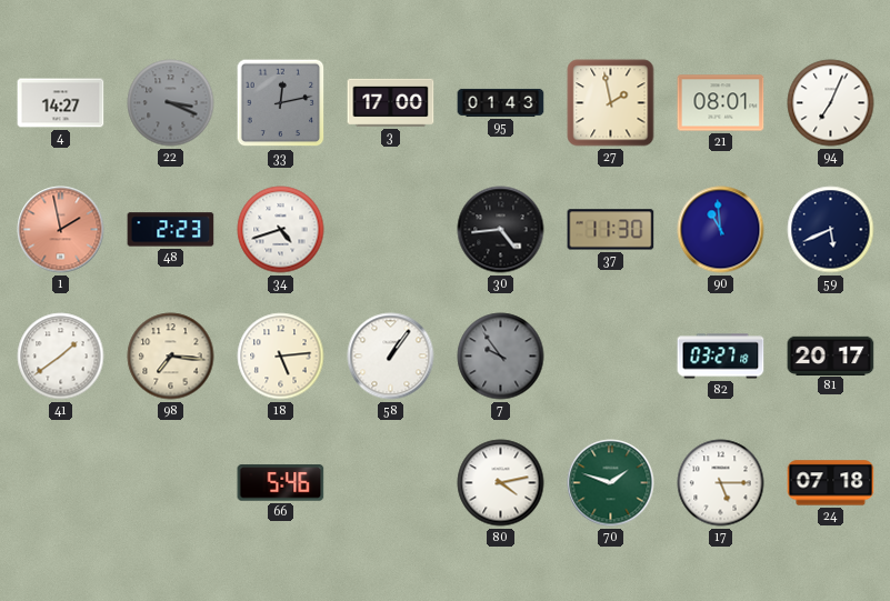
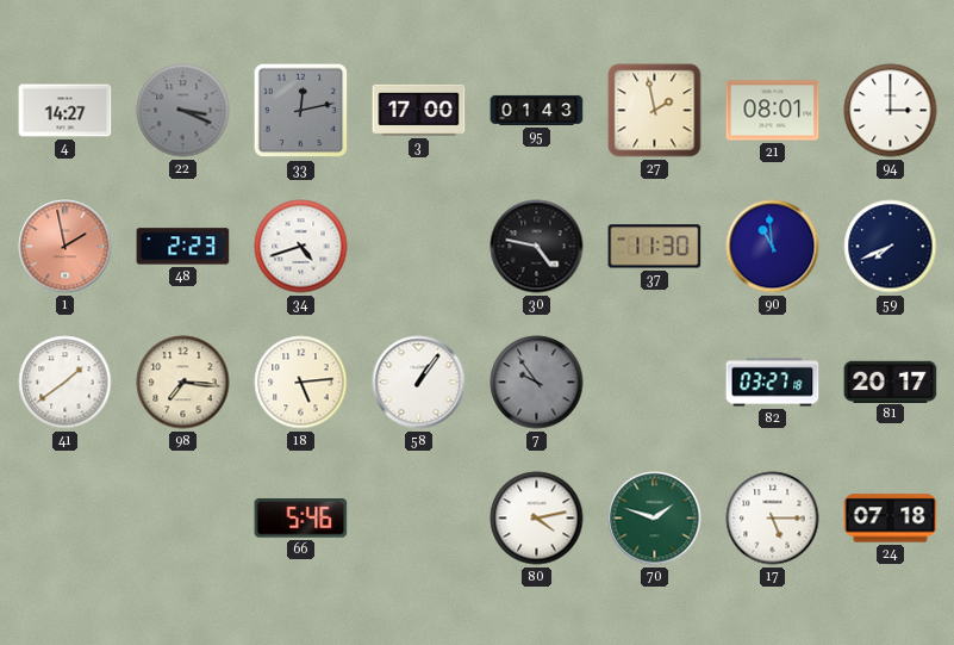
94: 7:04 -> 3:00 (891, 111)
30: 4:44 -> 4:47 (537, 247)
59: 5:41 -> 7:41 (891, 247)
